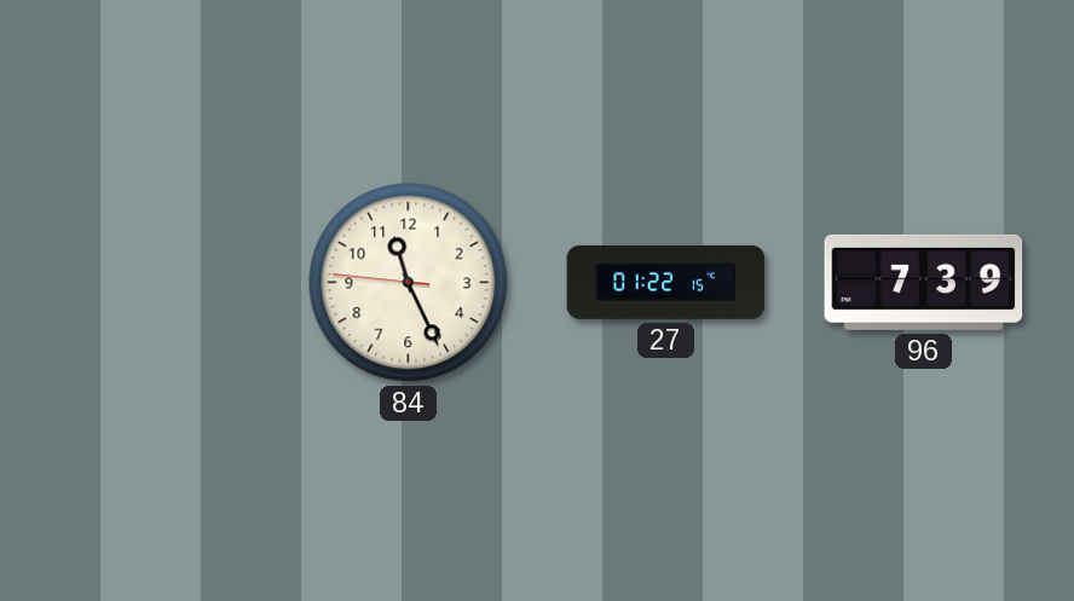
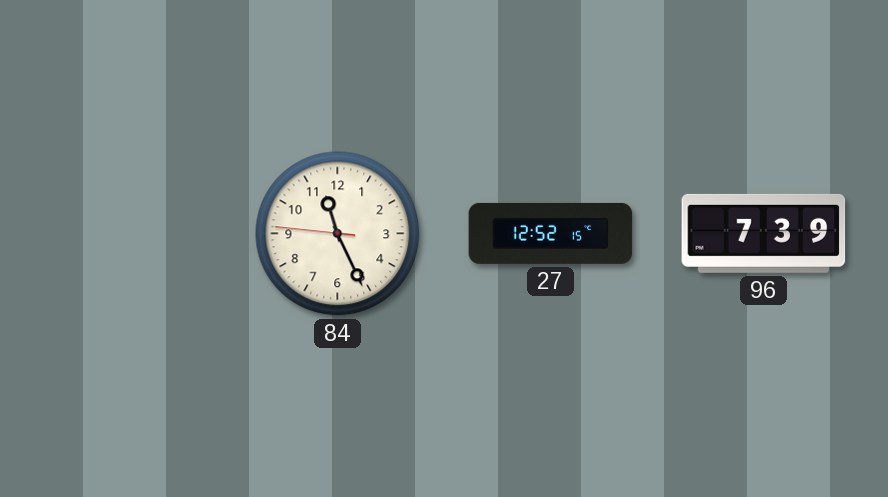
27: 01:22 -> 12:52 (551, 233)
